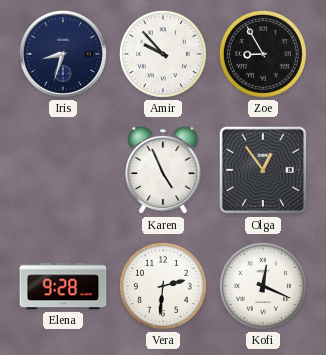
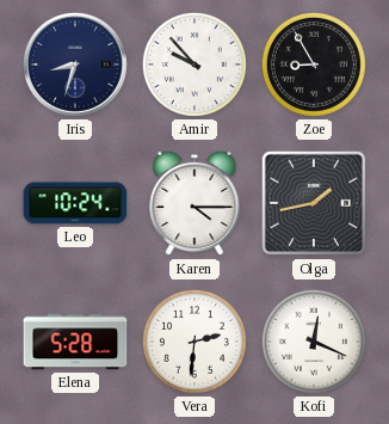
Leo: none -> 10:24 (75, 203)
Karen: 4:56 -> 4:15 (194, 203)
Olga: 12:54 -> 1:43 (314, 203)
Elena: 9:28 -> 5:28 (75, 342)
